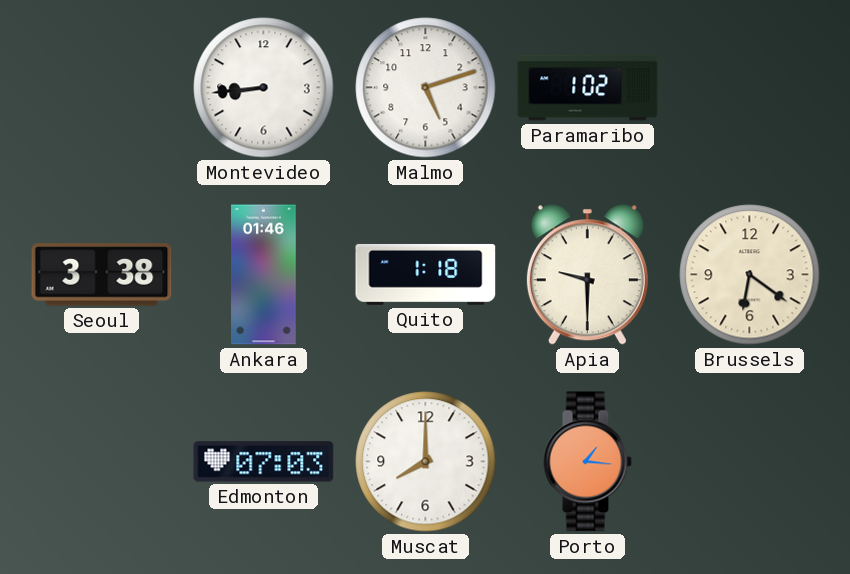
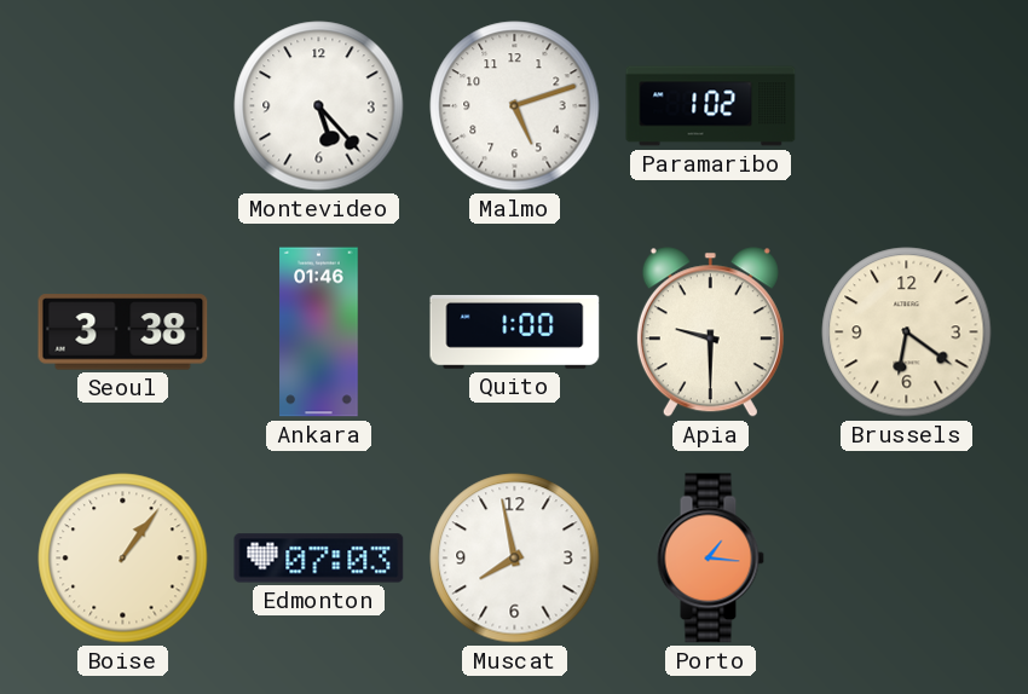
Montevideo: 8:44 -> 5:23 (319, 106)
Quito: 1:18 -> 1:00 (515, 331)
Boise: none -> 1:06 (123, 559)
Muscat: 8:00 -> 7:58 (515, 559)
